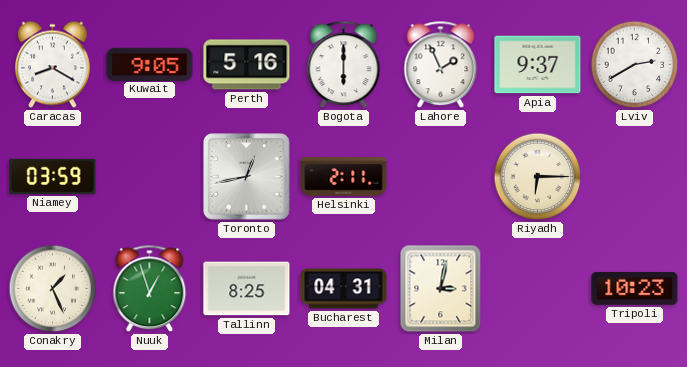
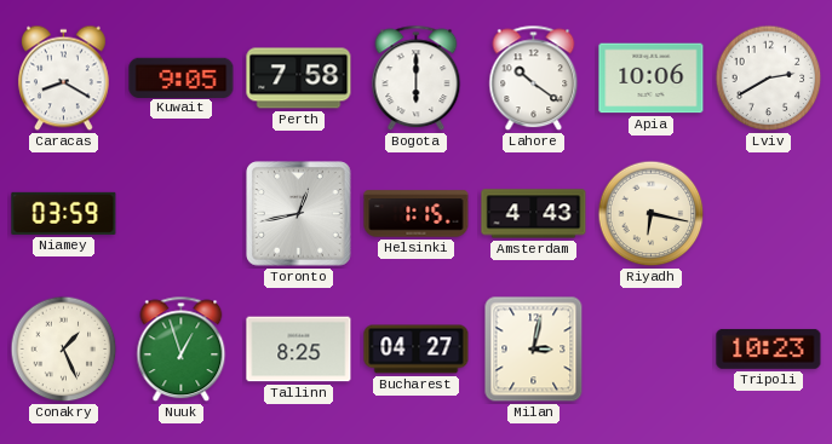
Perth: 5:16 -> 7:58 (299, 79)
Lahore: 1:56 -> 10:21 (534, 79)
Apia: 9:37 -> 10:06 (652, 79)
Helsinki: 2:11 -> 1:15 (417, 214)
Amsterdam: none -> 4:43 (534, 214)
Riyadh: 6:15 -> 6:17 (652, 214)
Bucharest: 04:31 -> 04:27 (417, 350)
